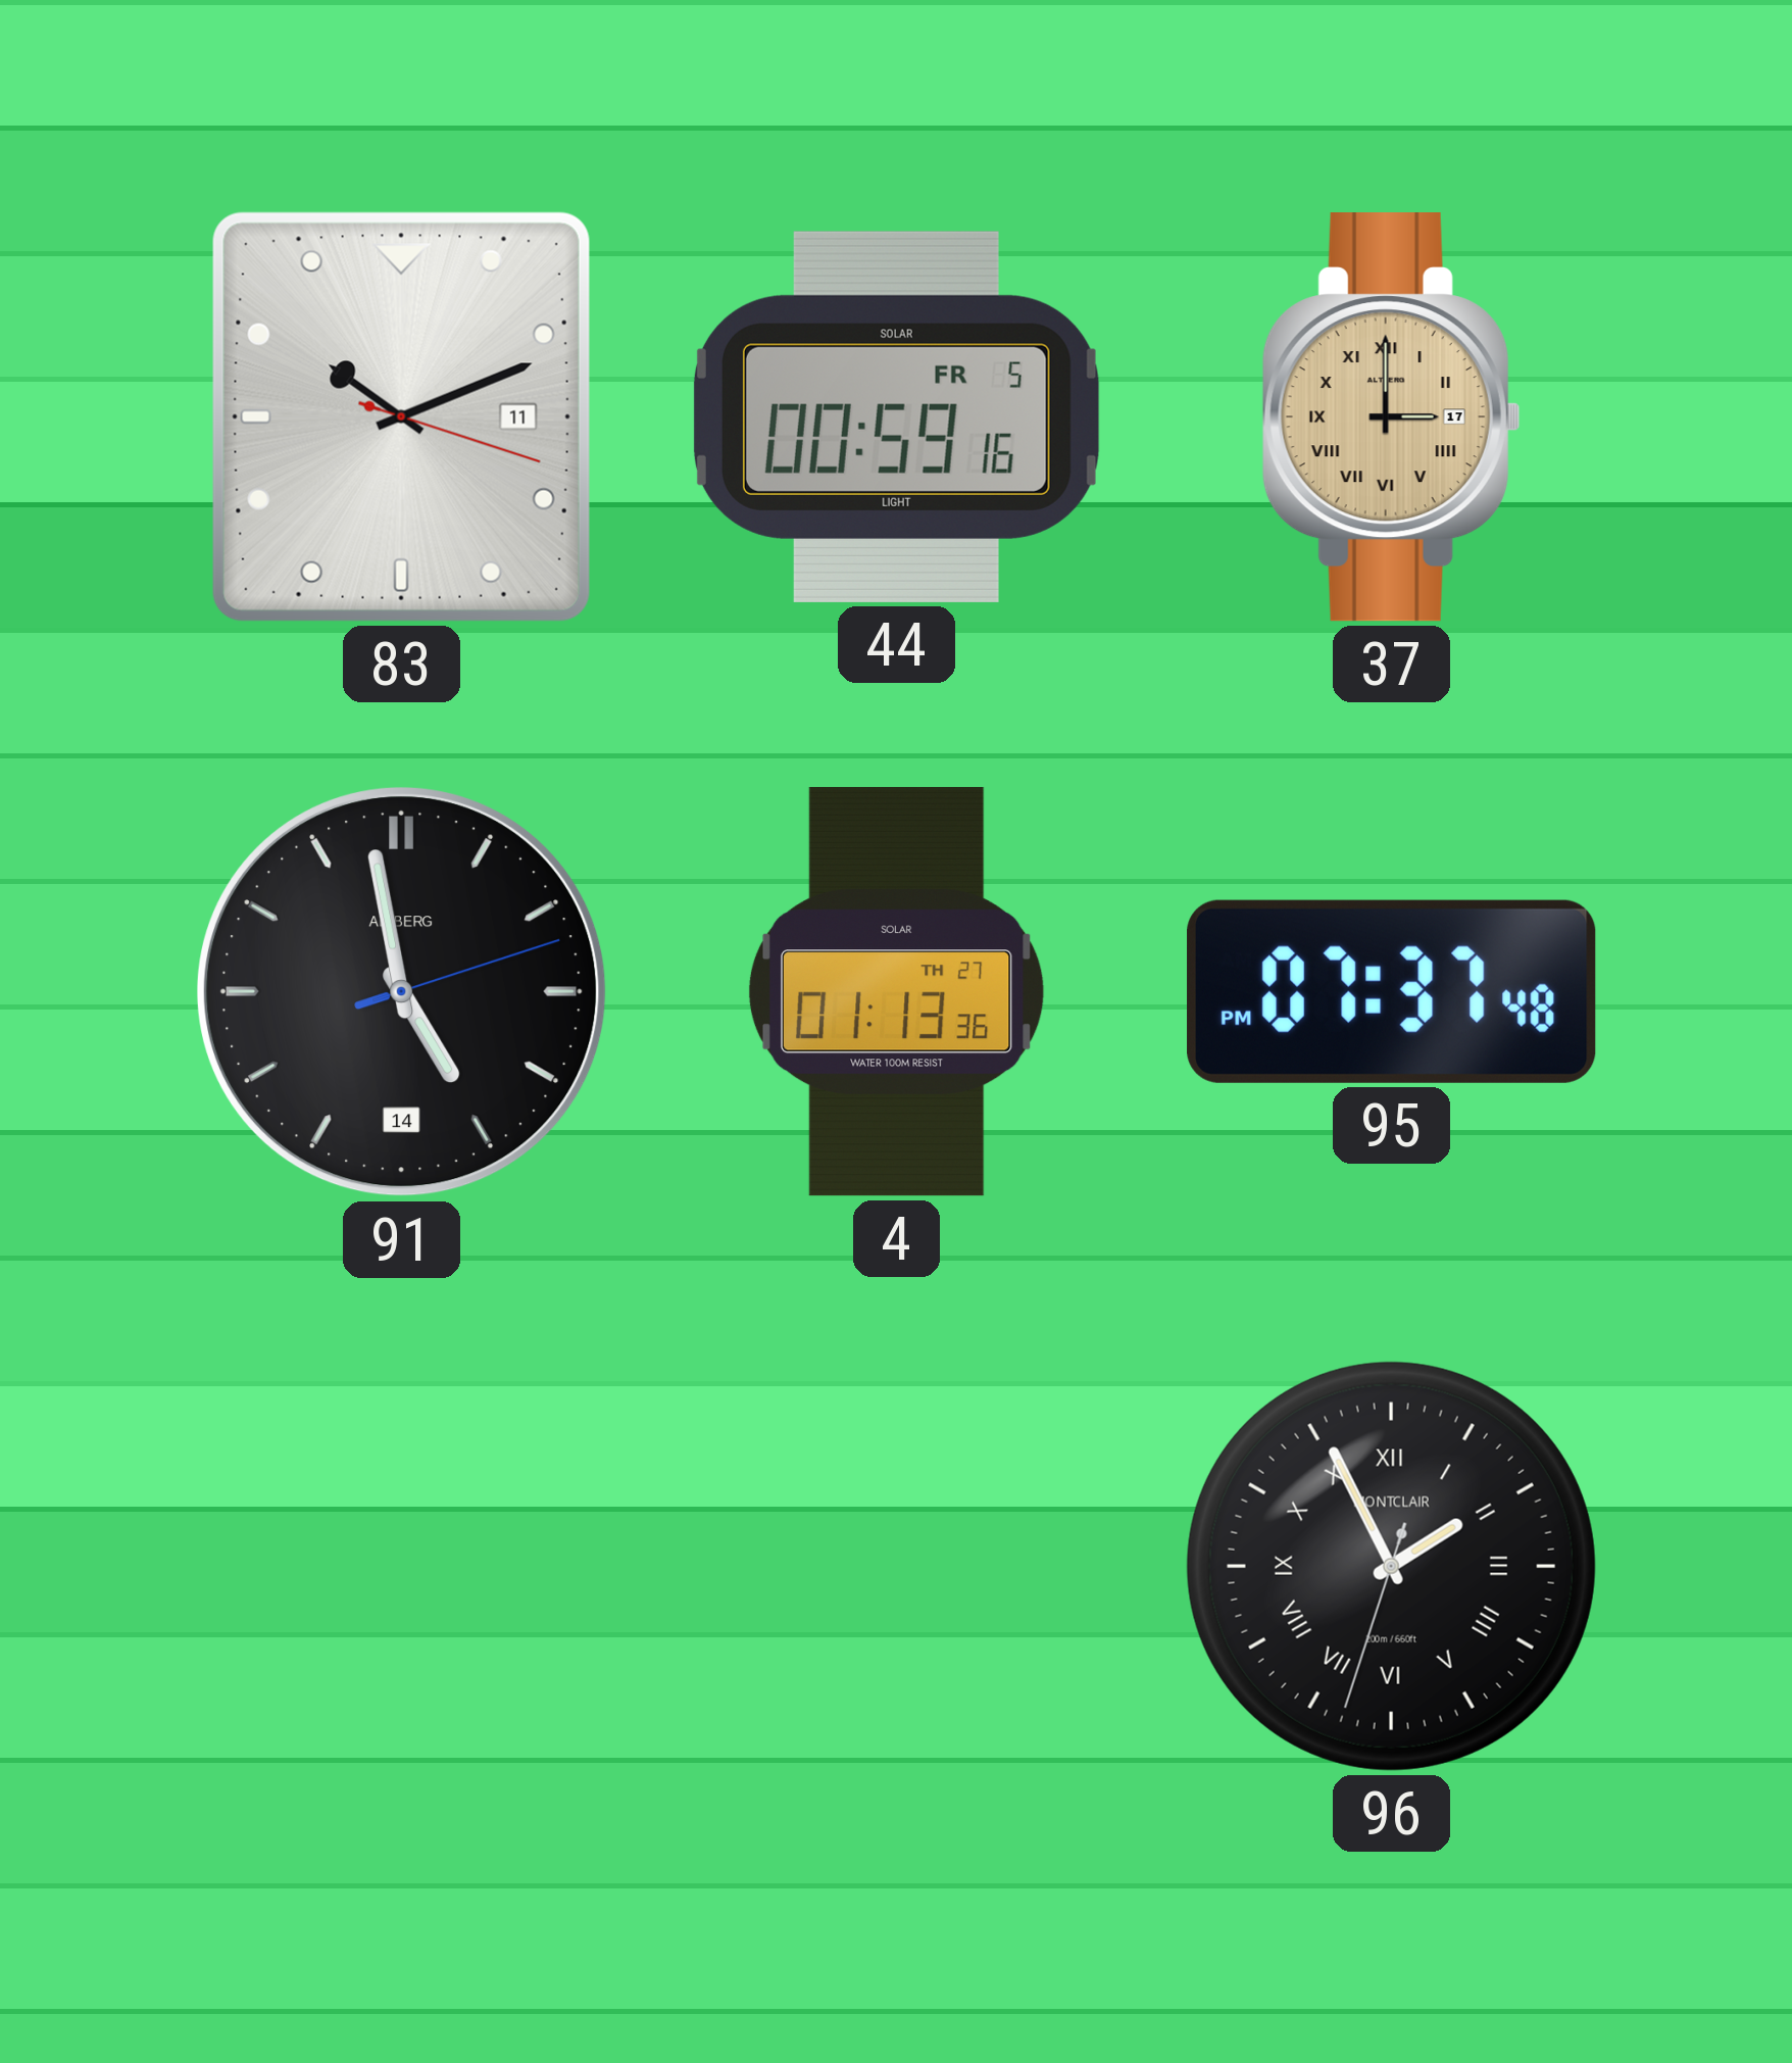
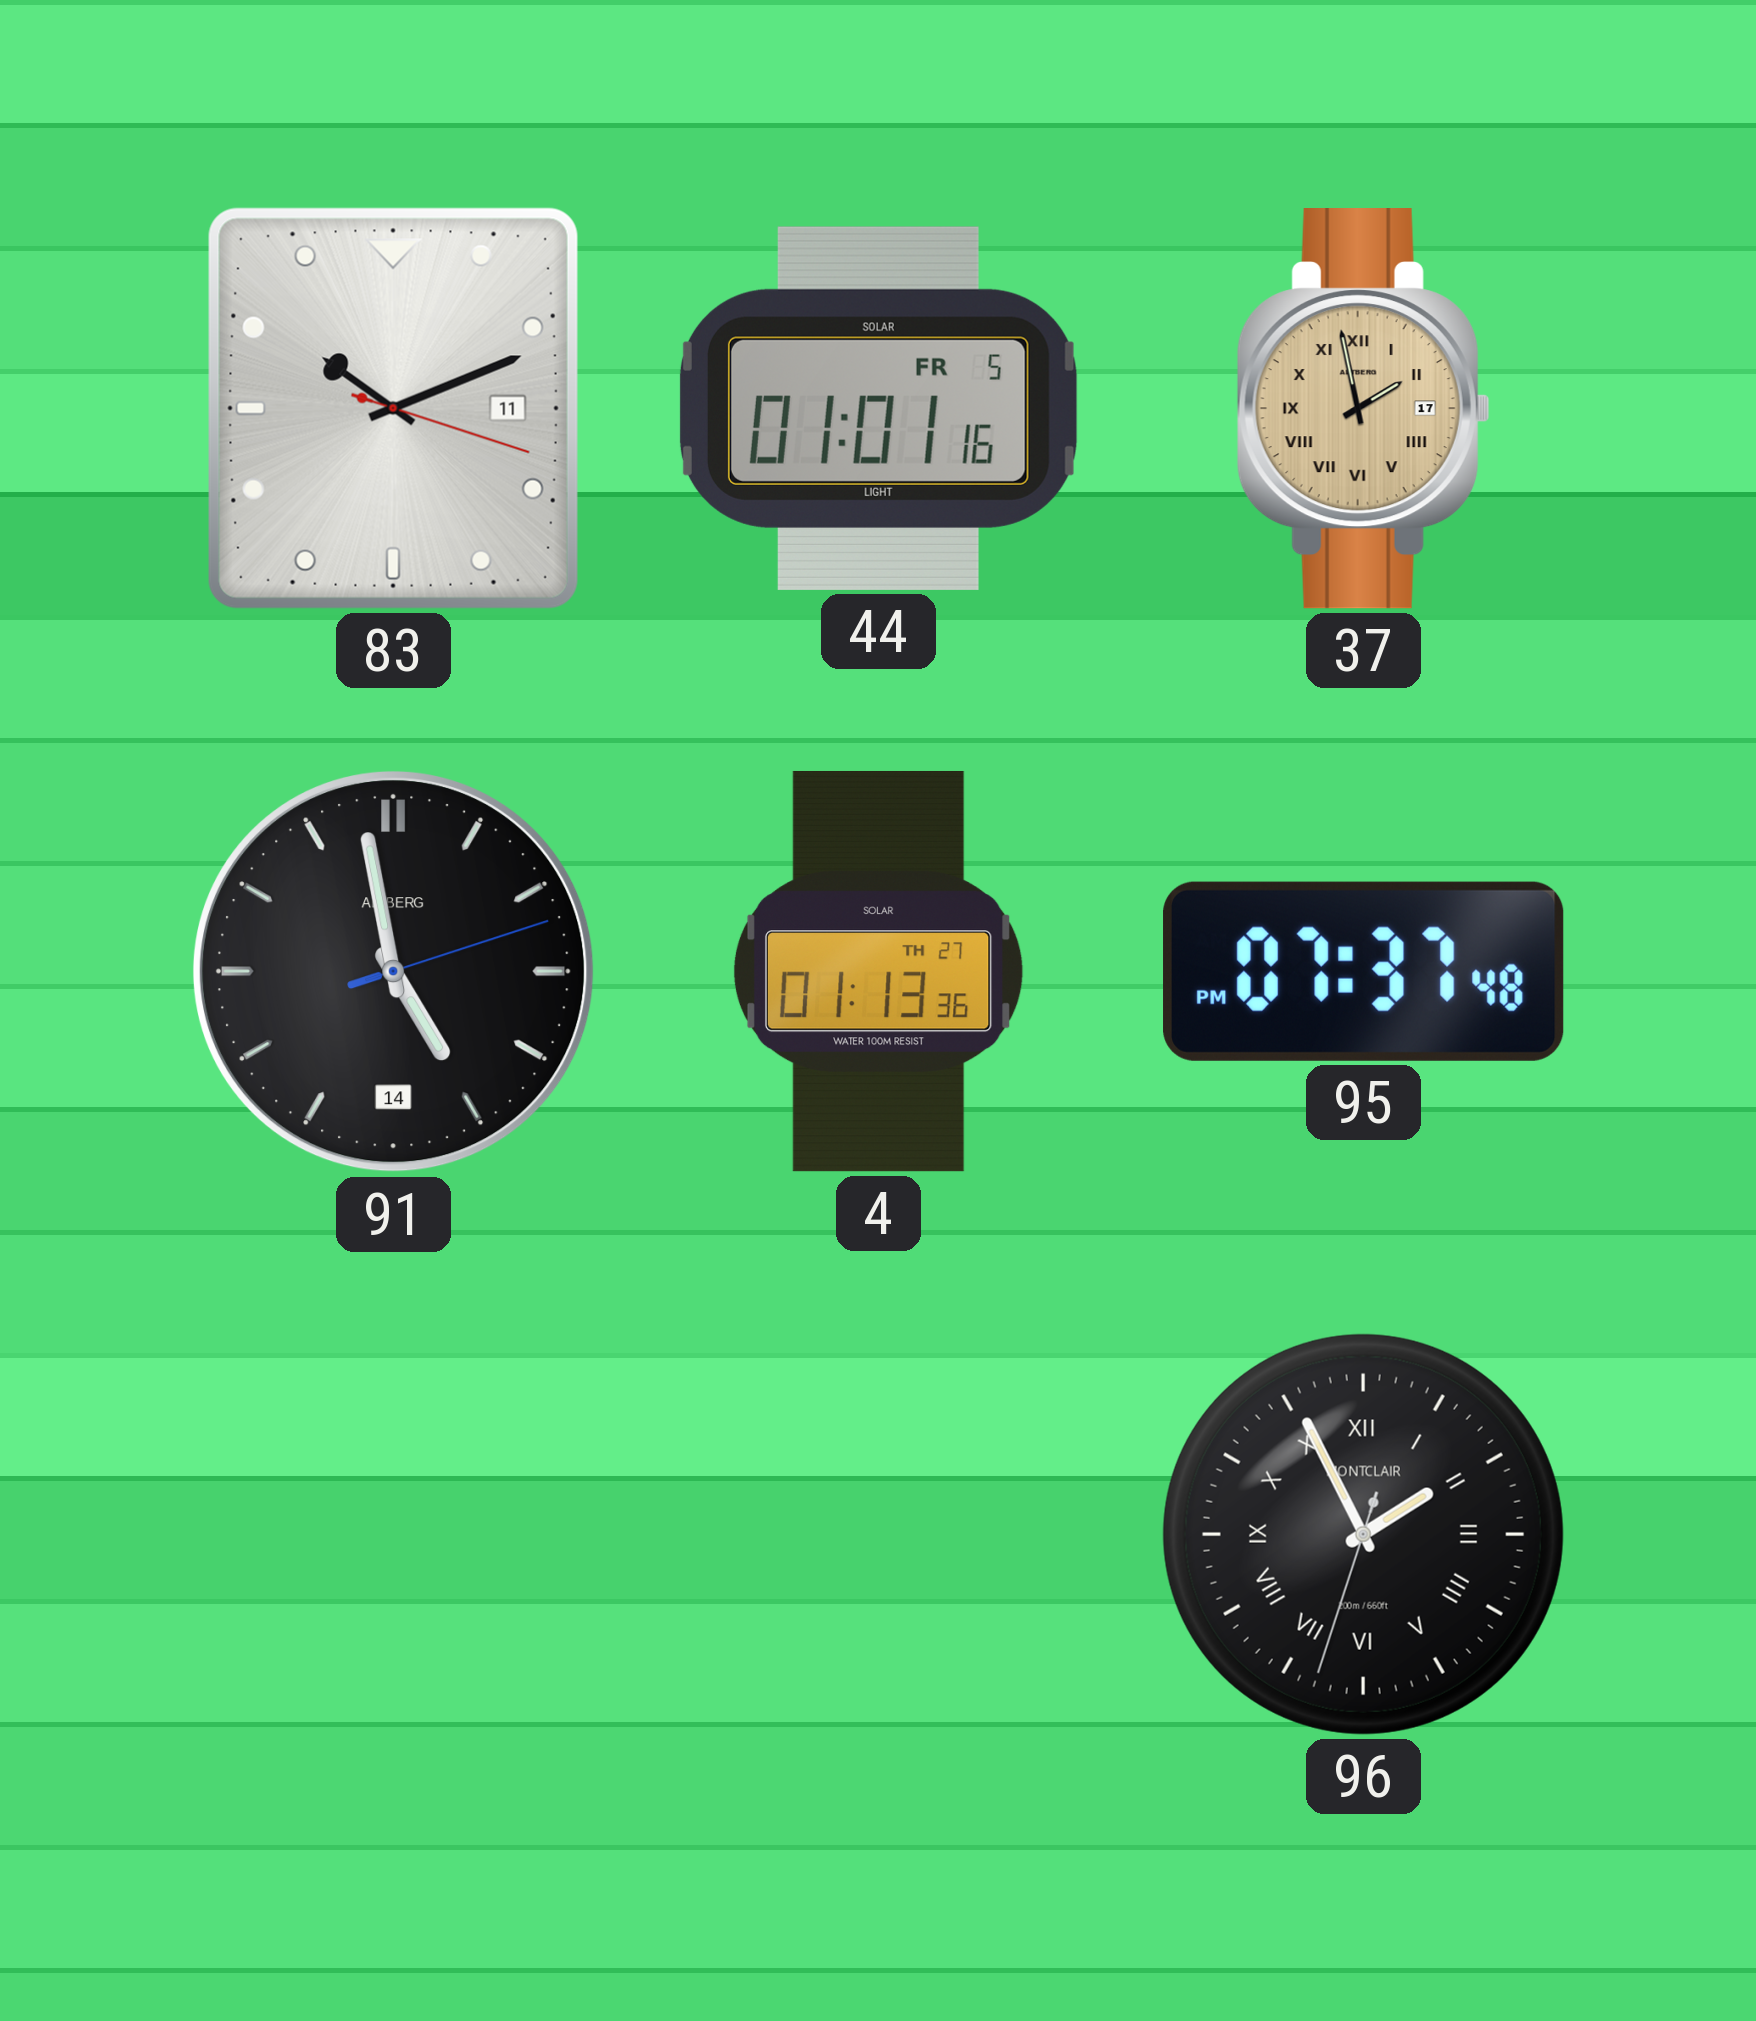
44: 00:59 -> 01:01 (878, 408)
37: 3:00 -> 1:58 (1363, 409)
